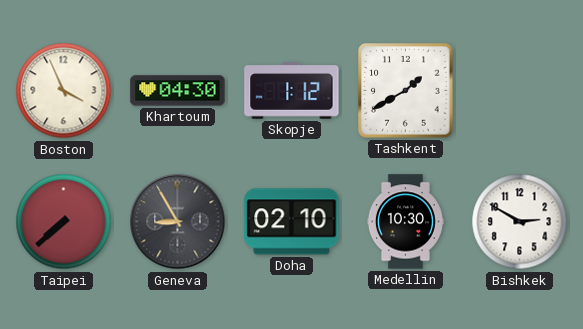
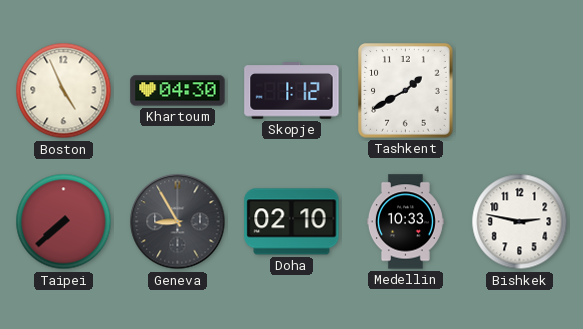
Boston: 3:56 -> 4:56 (64, 91)
Medellin: 10:30 -> 10:33 (405, 222)
Bishkek: 2:50 -> 2:47 (520, 222)
